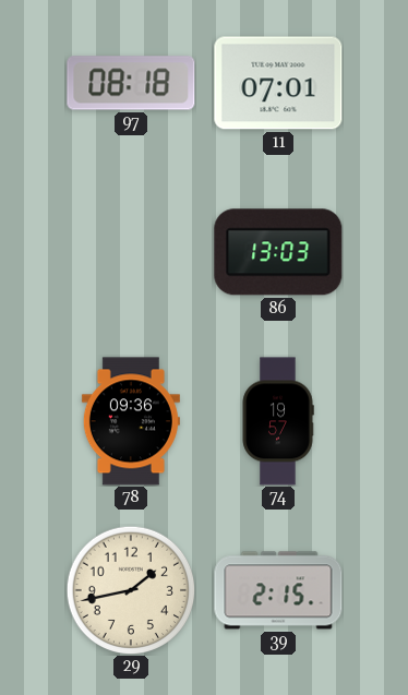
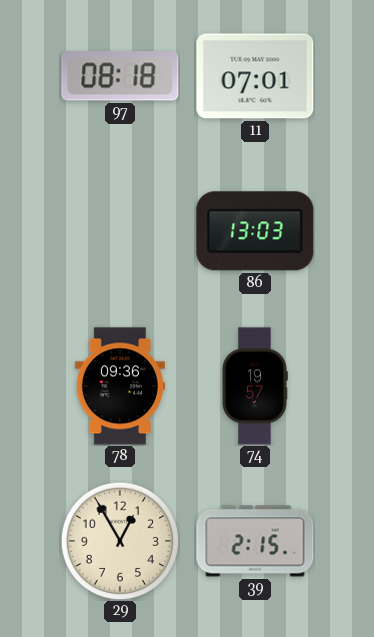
29: 1:43 -> 12:55 (120, 541)
